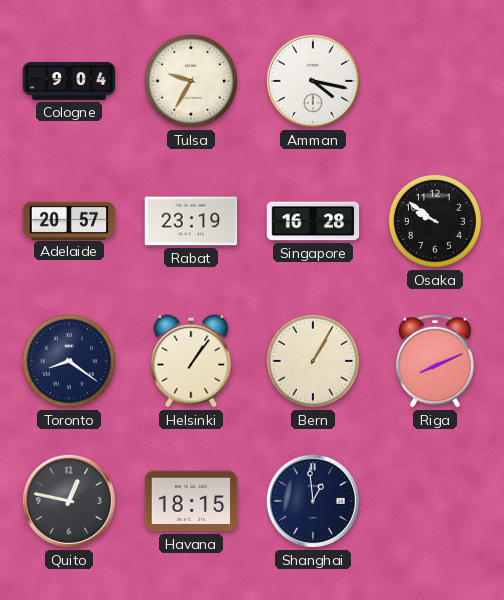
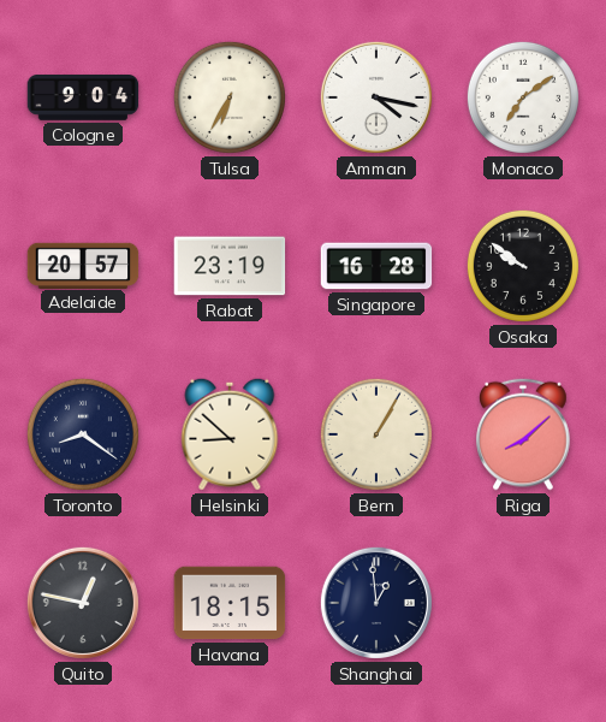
Tulsa: 9:35 -> 6:35 (230, 97)
Monaco: none -> 7:09 (523, 97)
Helsinki: 1:06 -> 8:52 (230, 434)
Riga: 8:11 -> 8:08 (523, 434)
